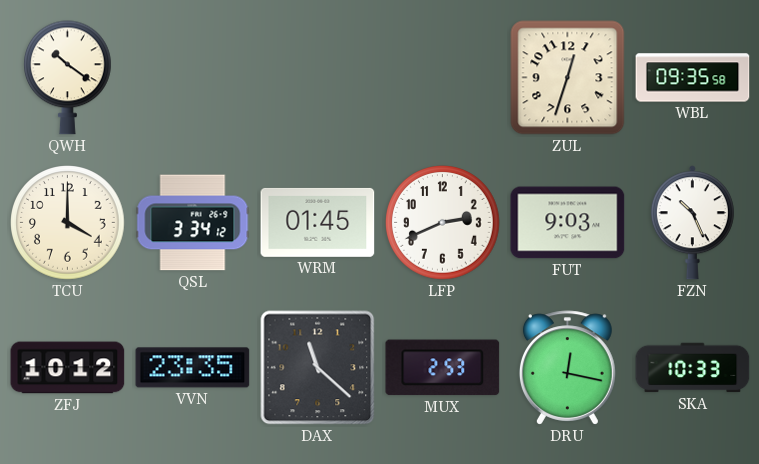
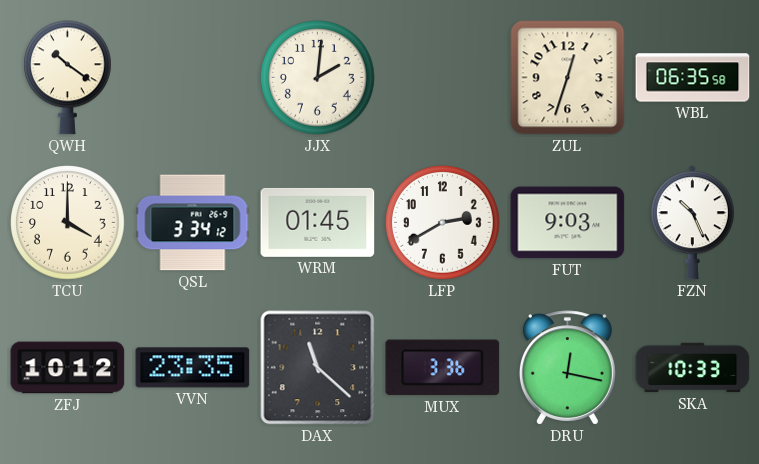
JJX: none -> 2:01 (318, 78)
WBL: 09:35 -> 06:35 (693, 78)
LFP: 2:41 -> 2:40 (443, 223)
MUX: 2:53 -> 3:36 (443, 368)
